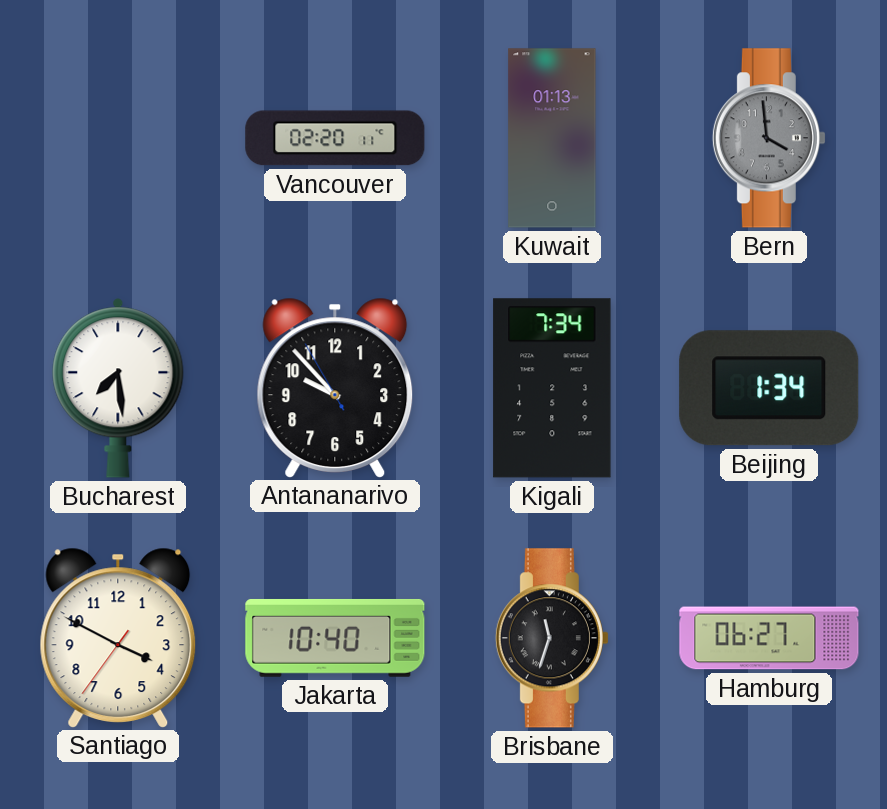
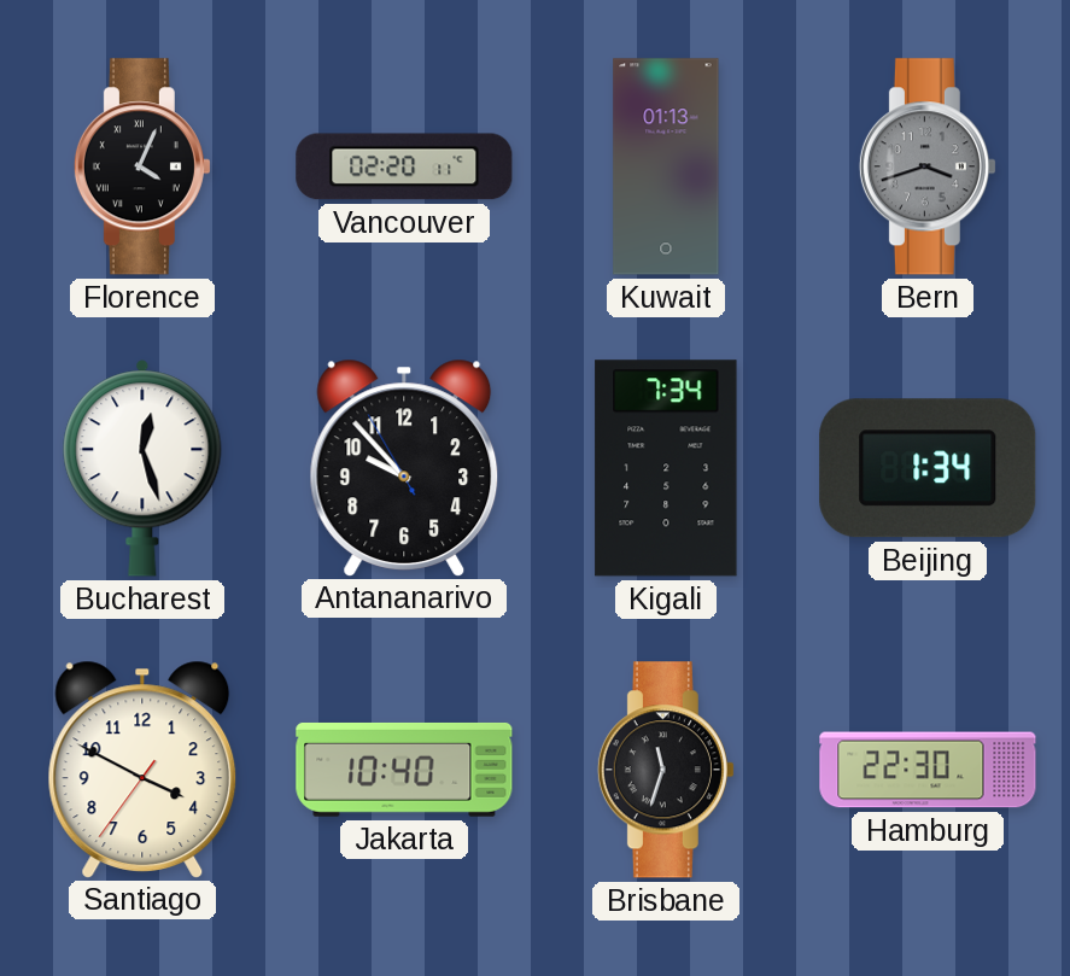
Florence: none -> 4:04 (142, 166)
Bern: 3:59 -> 3:42 (928, 166)
Bucharest: 7:29 -> 12:27 (142, 468)
Hamburg: 06:27 -> 22:30 (928, 770)
